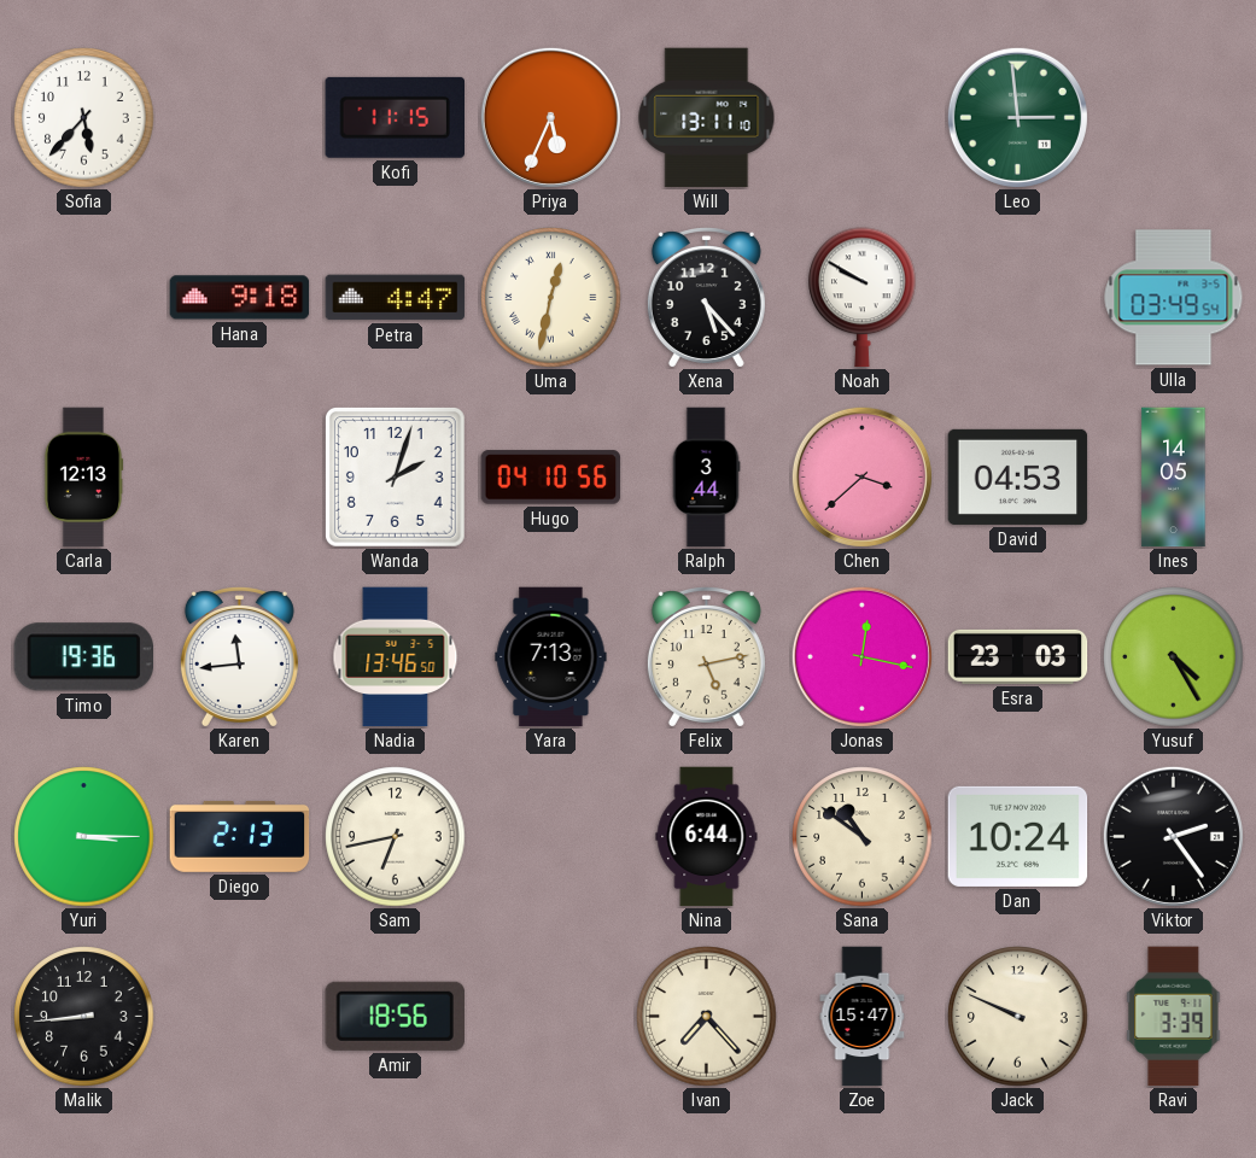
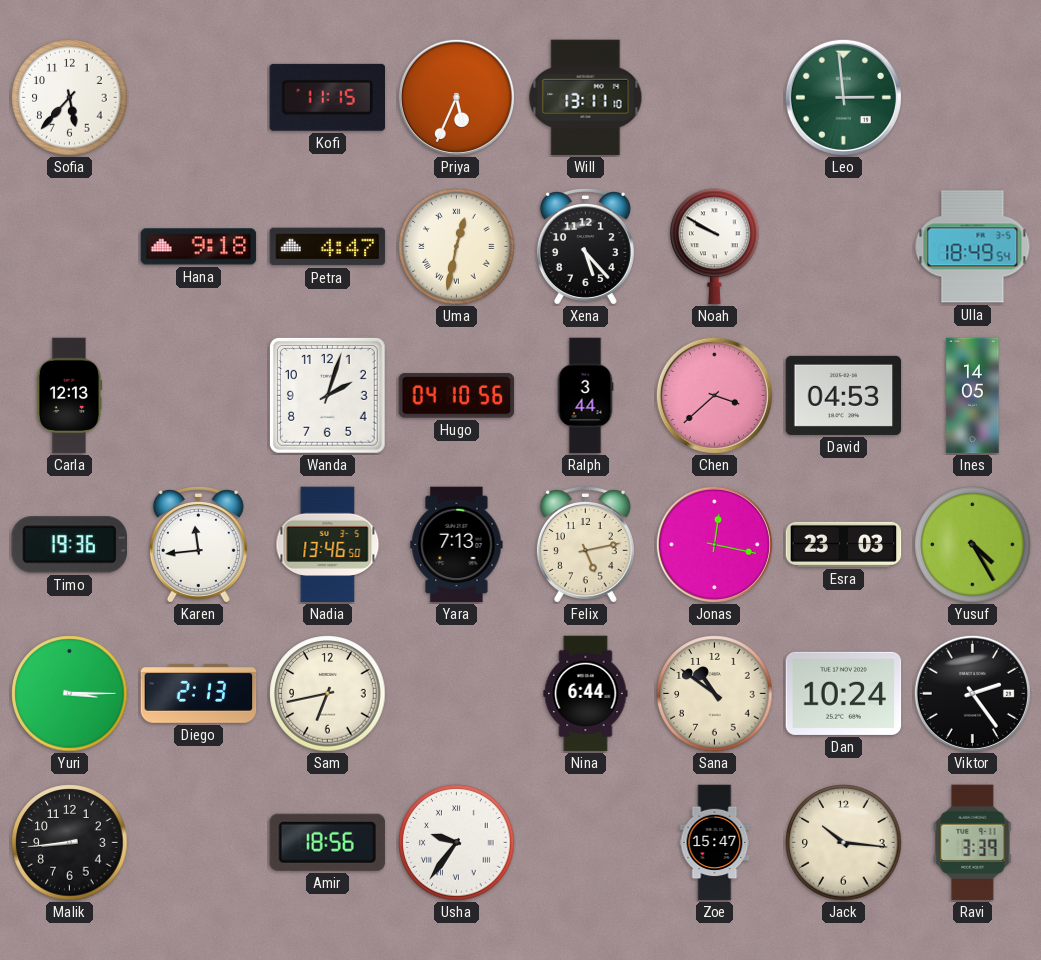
Ulla: 03:49 -> 18:49 (973, 247)
Usha: none -> 9:36 (457, 843)
Ivan: 7:23 -> none (707, 1017)
Jack: 9:49 -> 10:16 (844, 843)
